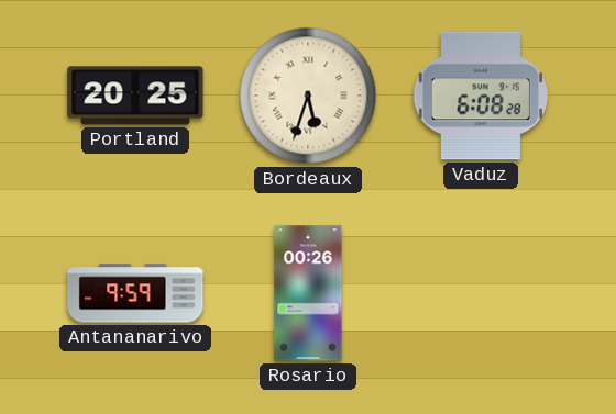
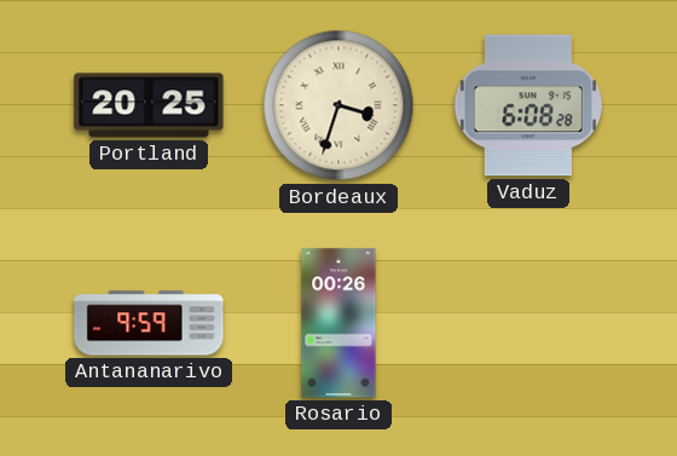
Bordeaux: 5:33 -> 3:33 (338, 105)
